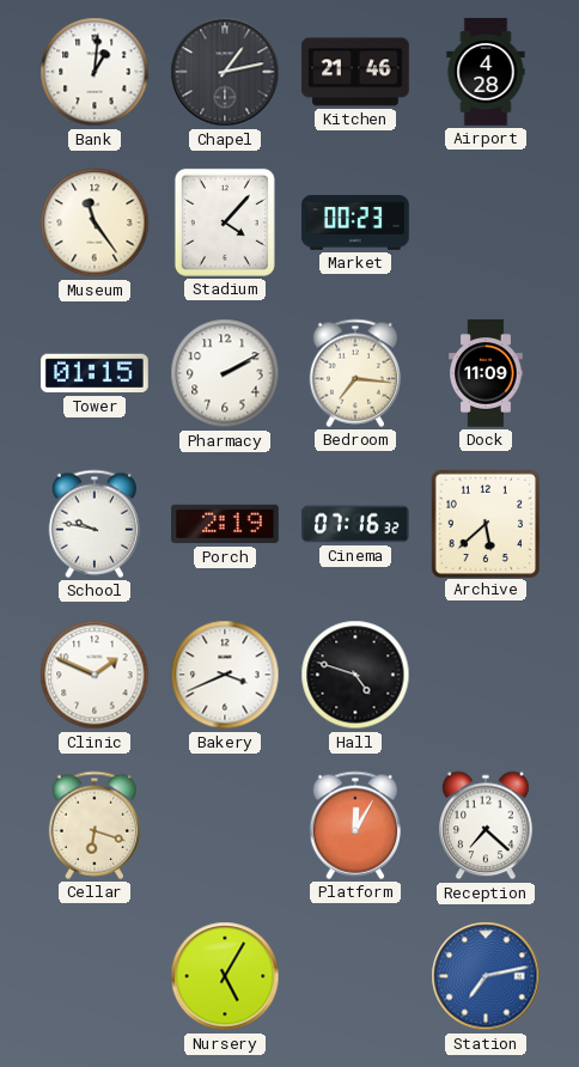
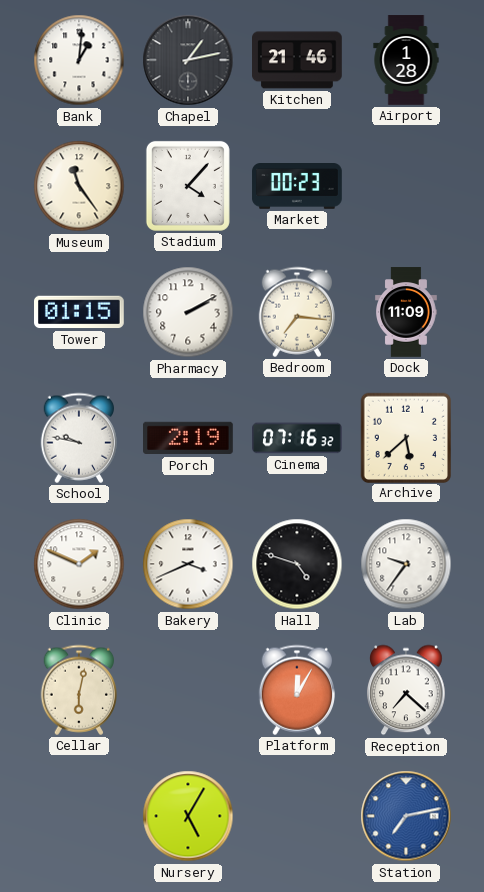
Airport: 4:28 -> 1:28 (406, 60)
Lab: none -> 9:36 (406, 564)
Cellar: 6:18 -> 6:02 (78, 690)
